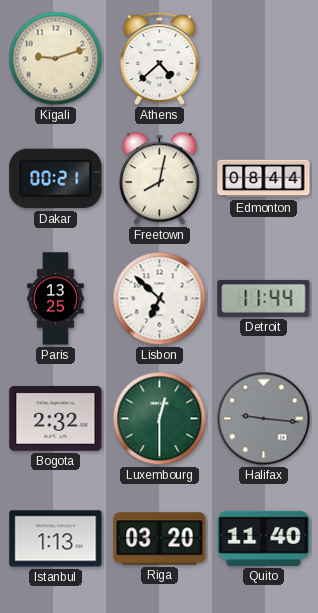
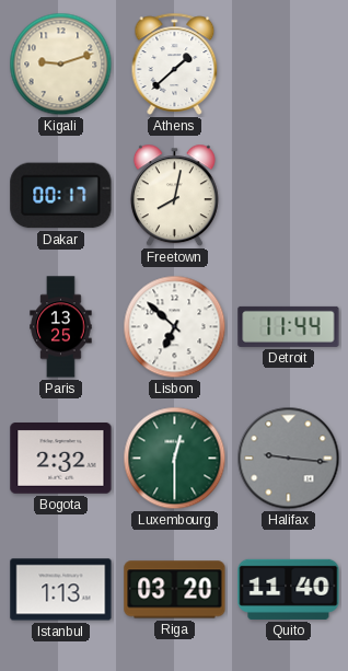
Athens: 4:38 -> 1:38 (175, 63)
Dakar: 00:21 -> 00:17 (61, 196)
Edmonton: 08:44 -> none (264, 179)
